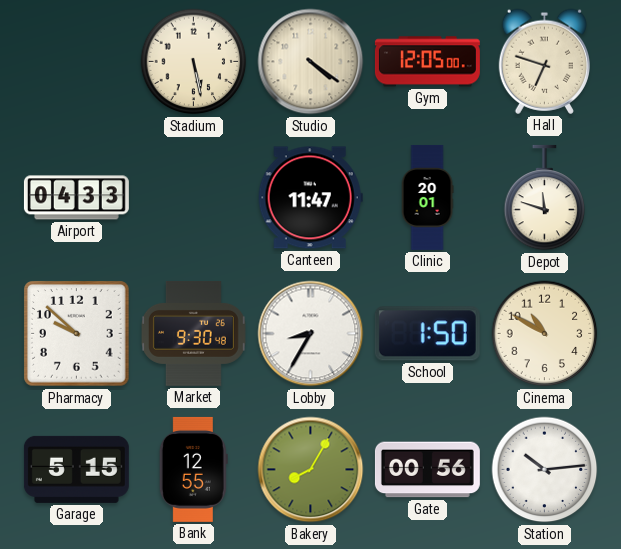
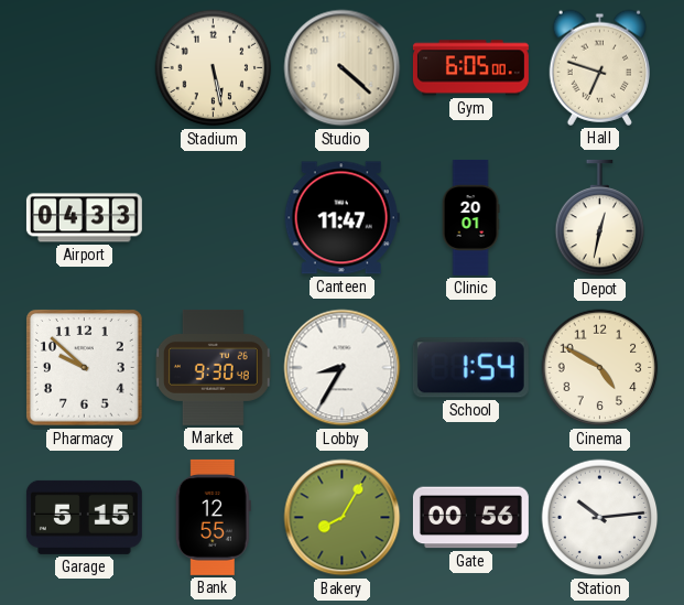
Studio: 4:21 -> 4:22 (343, 68)
Gym: 12:05 -> 6:05 (470, 68)
Depot: 11:48 -> 12:32 (600, 218)
School: 1:50 -> 1:54 (470, 368)
Cinema: 10:50 -> 4:50 (600, 368)
